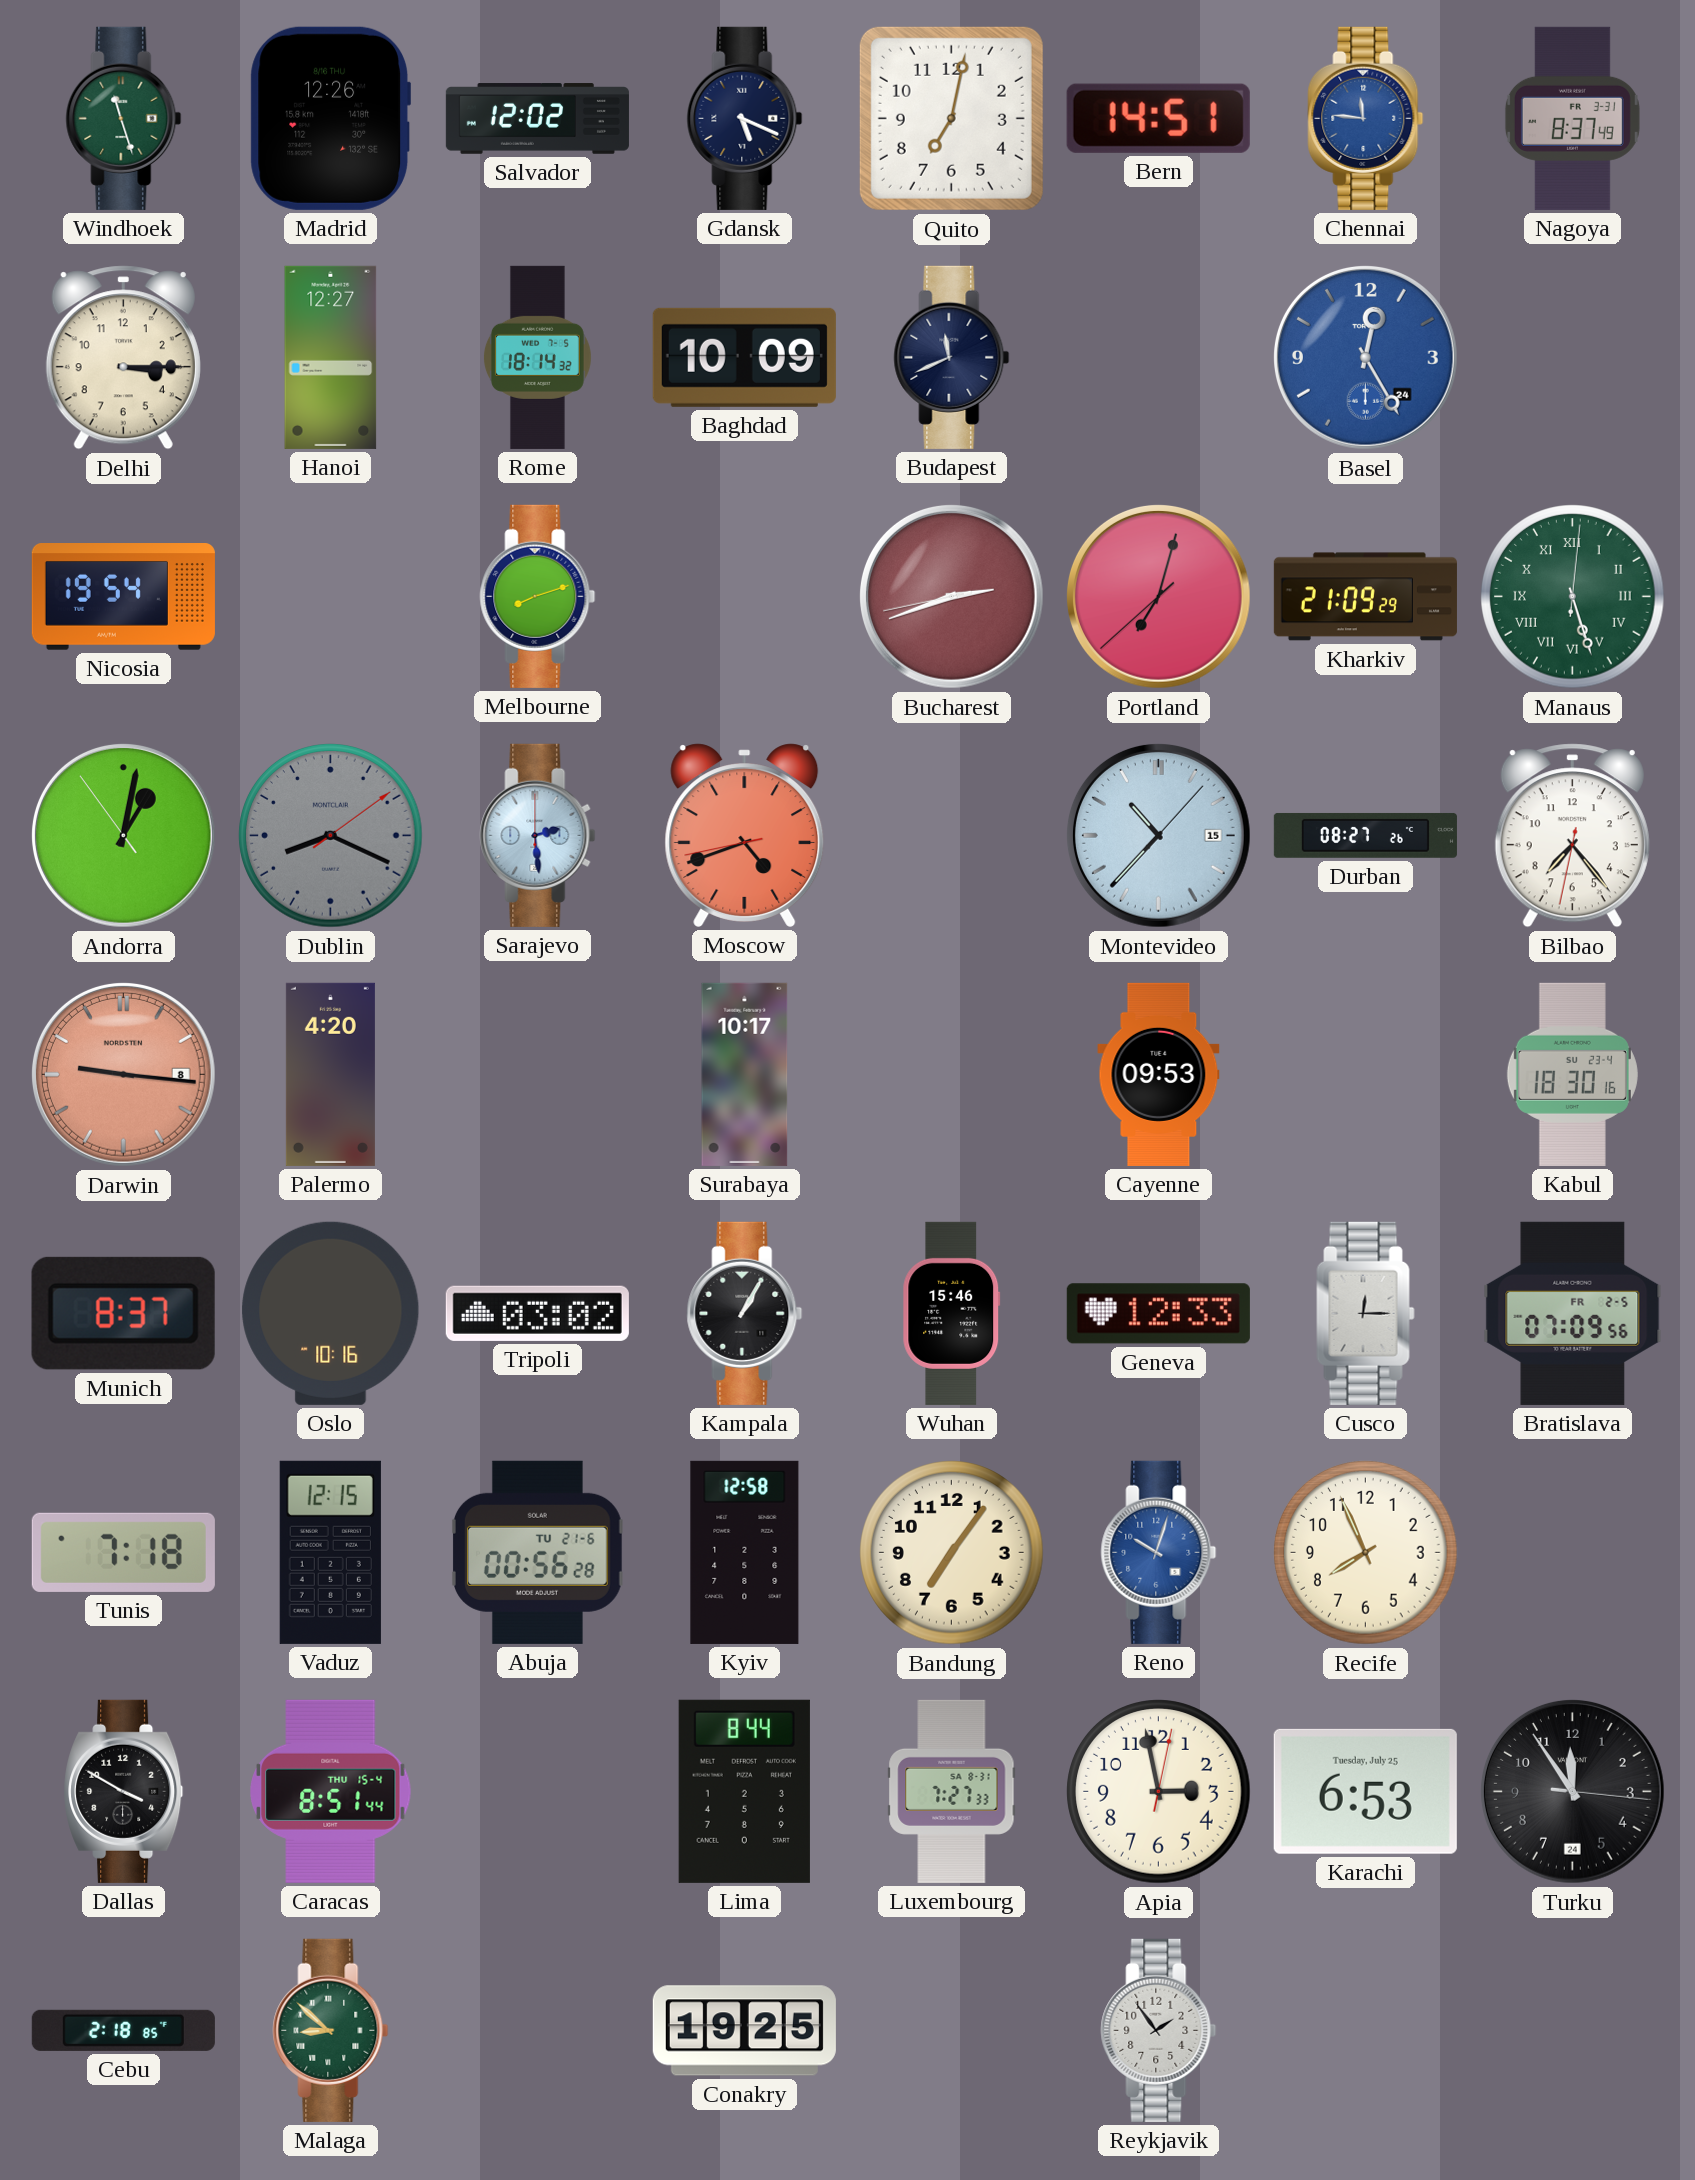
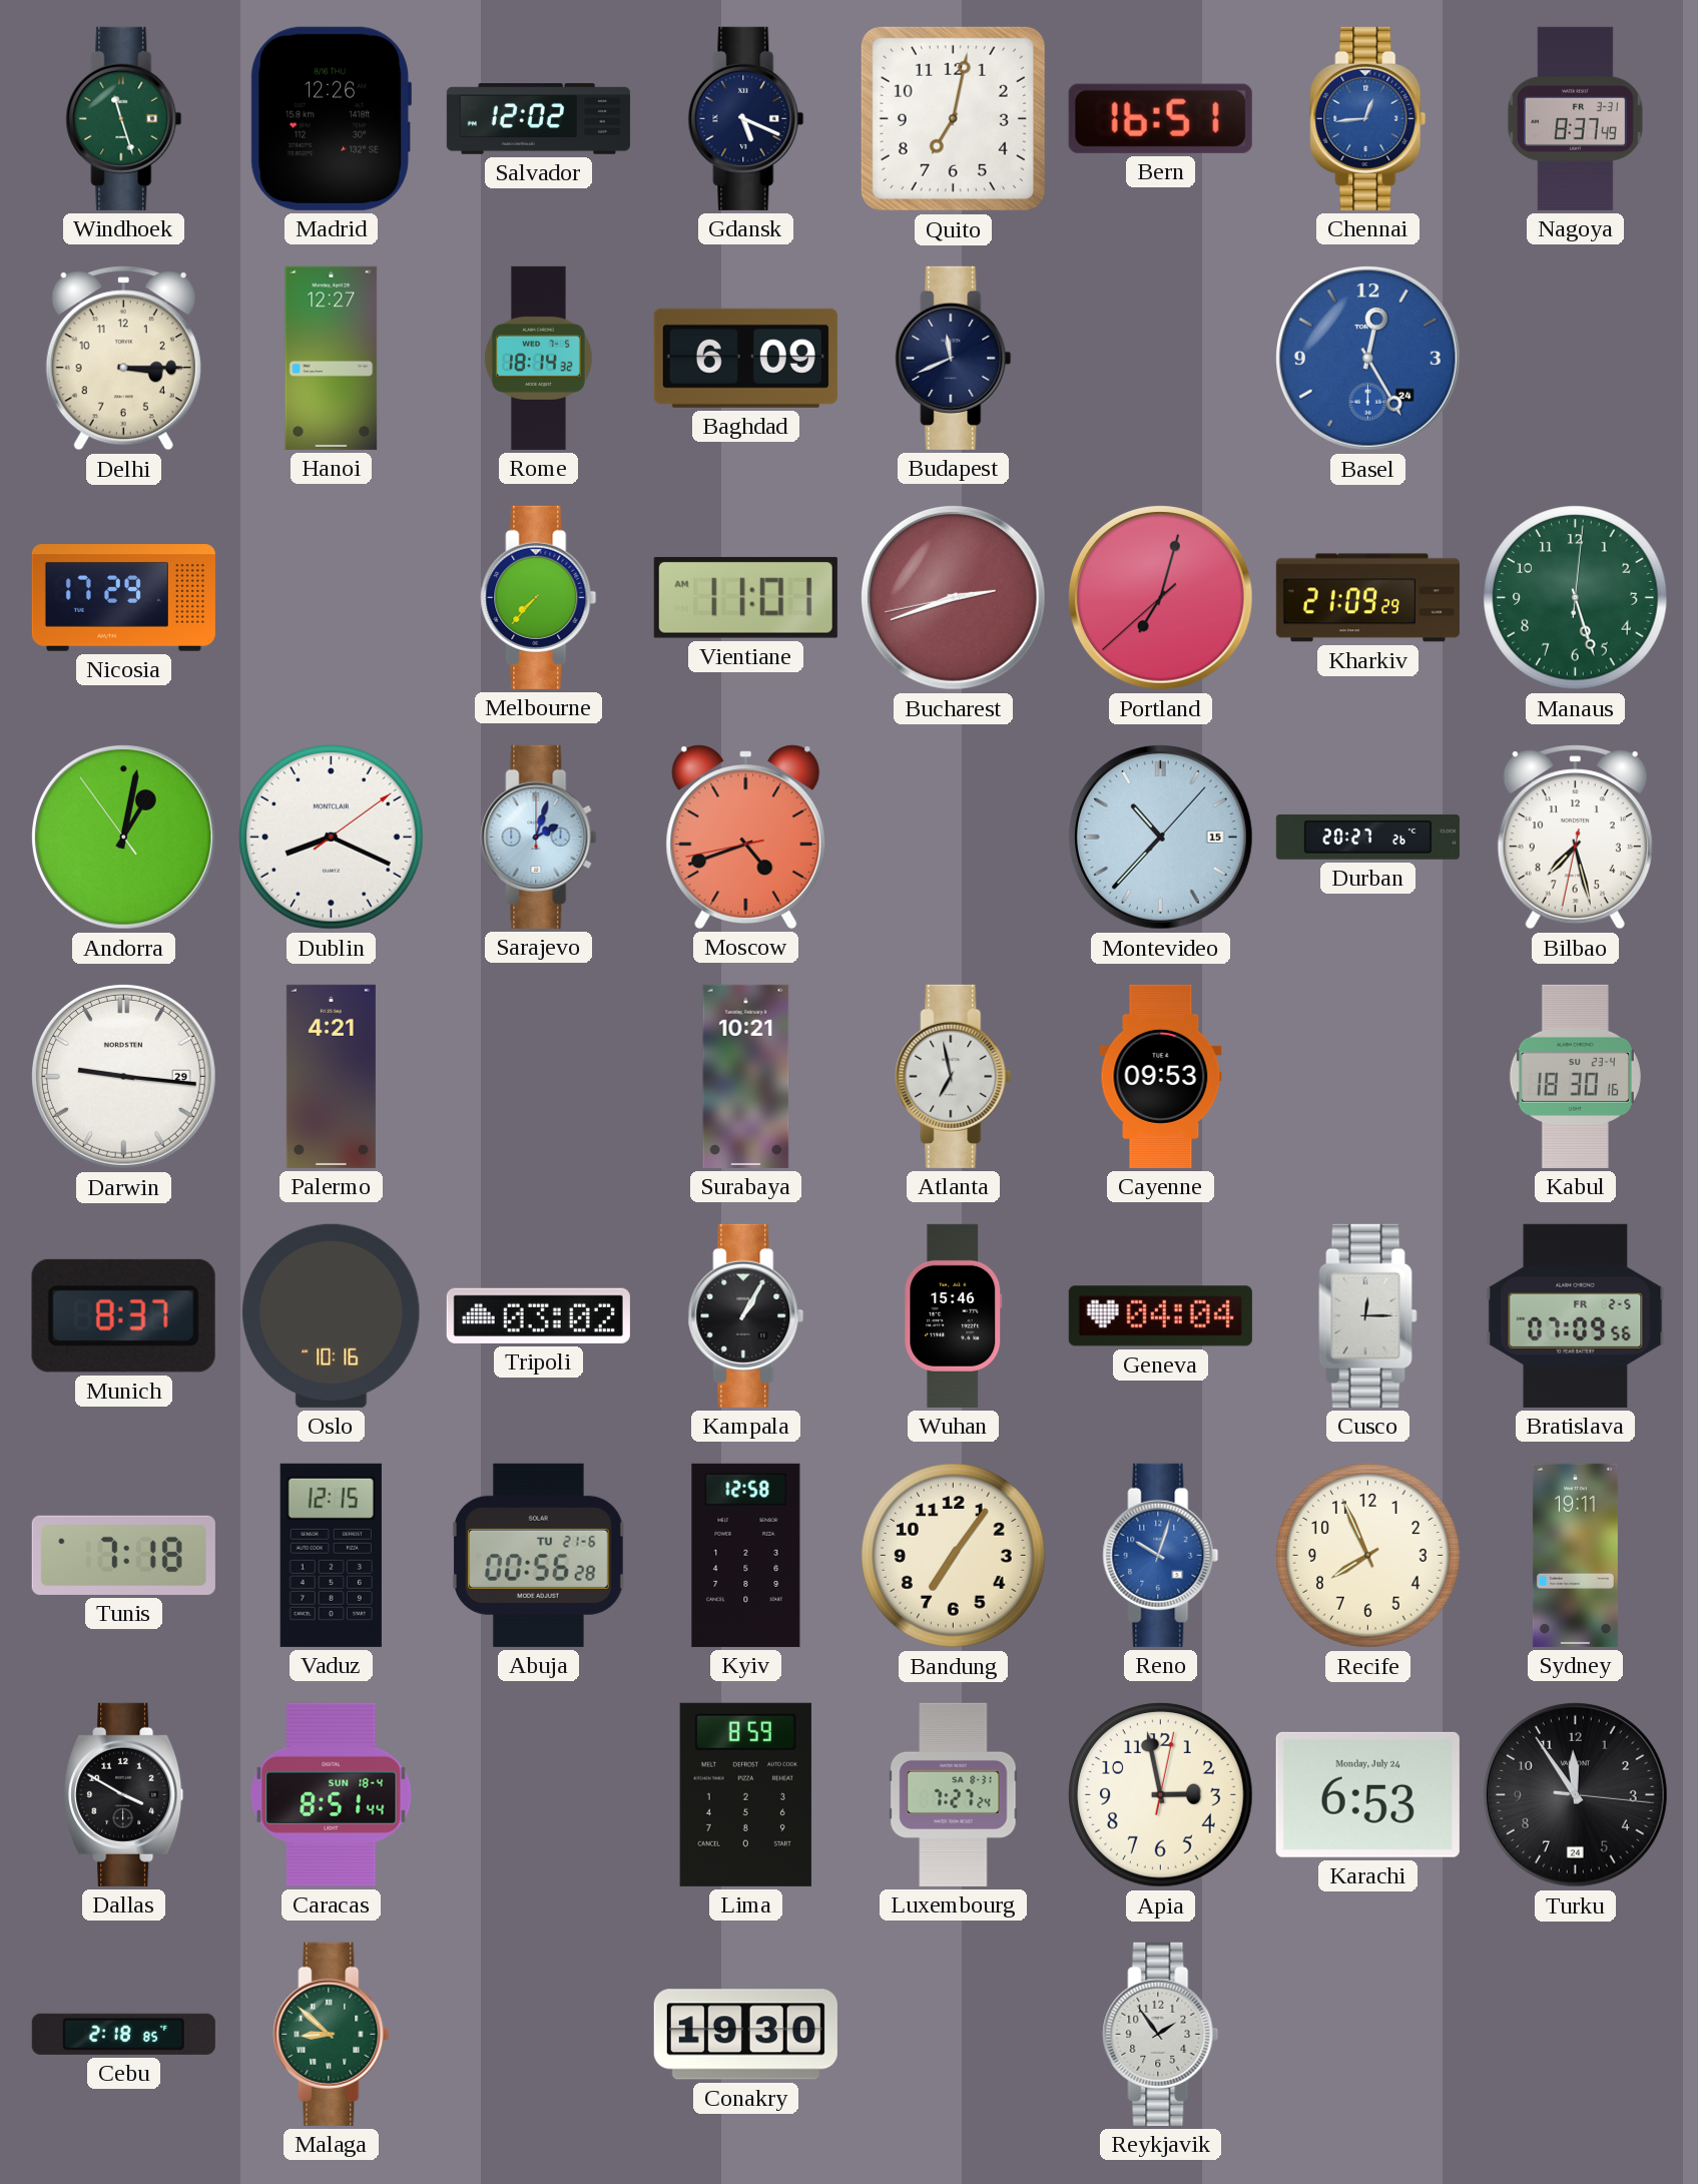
Bern: 14:51 -> 16:51 (1160, 118)
Chennai: 11:46 -> 12:44 (1368, 118)
Baghdad: 10:09 -> 6:09 (745, 358)
Nicosia: 19:54 -> 17:29 (123, 598)
Melbourne: 8:12 -> 7:37 (539, 597)
Vientiane: none -> 11:01 (745, 597)
Manaus numerals: Roman -> Arabic (1576, 598)
Dublin dial: grey -> white (332, 838)
Sarajevo: 2:29 -> 2:03 (539, 837)
Durban: 08:27 -> 20:27 (1367, 837)
Bilbao: 7:23 -> 7:27 (1575, 838)
Darwin date: 8 -> 29 (123, 1076)
Darwin dial: salmon -> white (123, 1076)
Palermo: 4:20 -> 4:21 (331, 1076)
Surabaya: 10:17 -> 10:21 (746, 1076)
Atlanta: none -> 6:58 (954, 1076)
Geneva: 12:33 -> 04:04 (1160, 1316)
Sydney: none -> 19:11 (1575, 1555)
Caracas date: THU 15-4 -> SUN 18-4 (332, 1794)
Lima: 8:44 -> 8:59 (745, 1794)
Luxembourg: 7:27:33 -> 7:27:24 (954, 1794)
Karachi date: Tuesday, July 25 -> Monday, July 24 (1367, 1794)
Conakry: 19:25 -> 19:30 (745, 2035)
